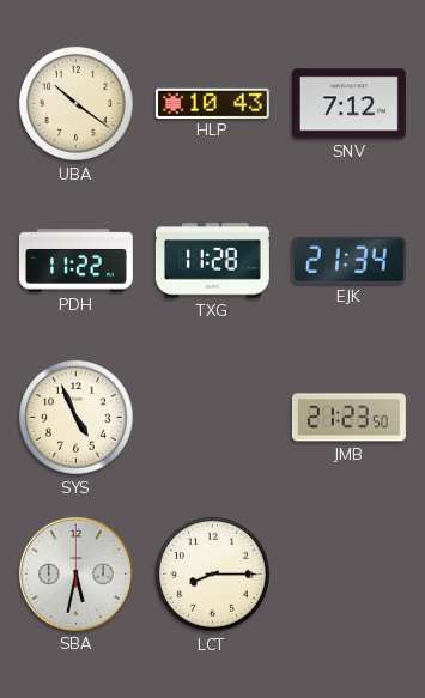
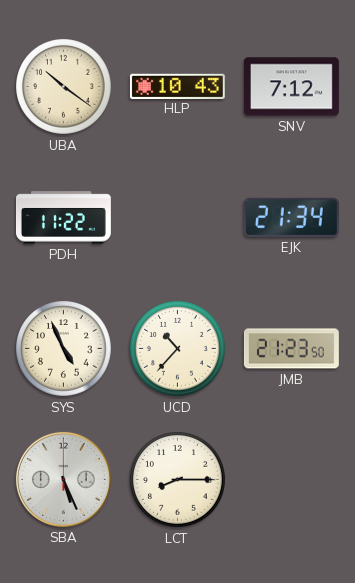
TXG: 11:28 -> none (212, 261)
UCD: none -> 10:37 (178, 349)
SBA: 5:32 -> 5:26 (63, 479)
